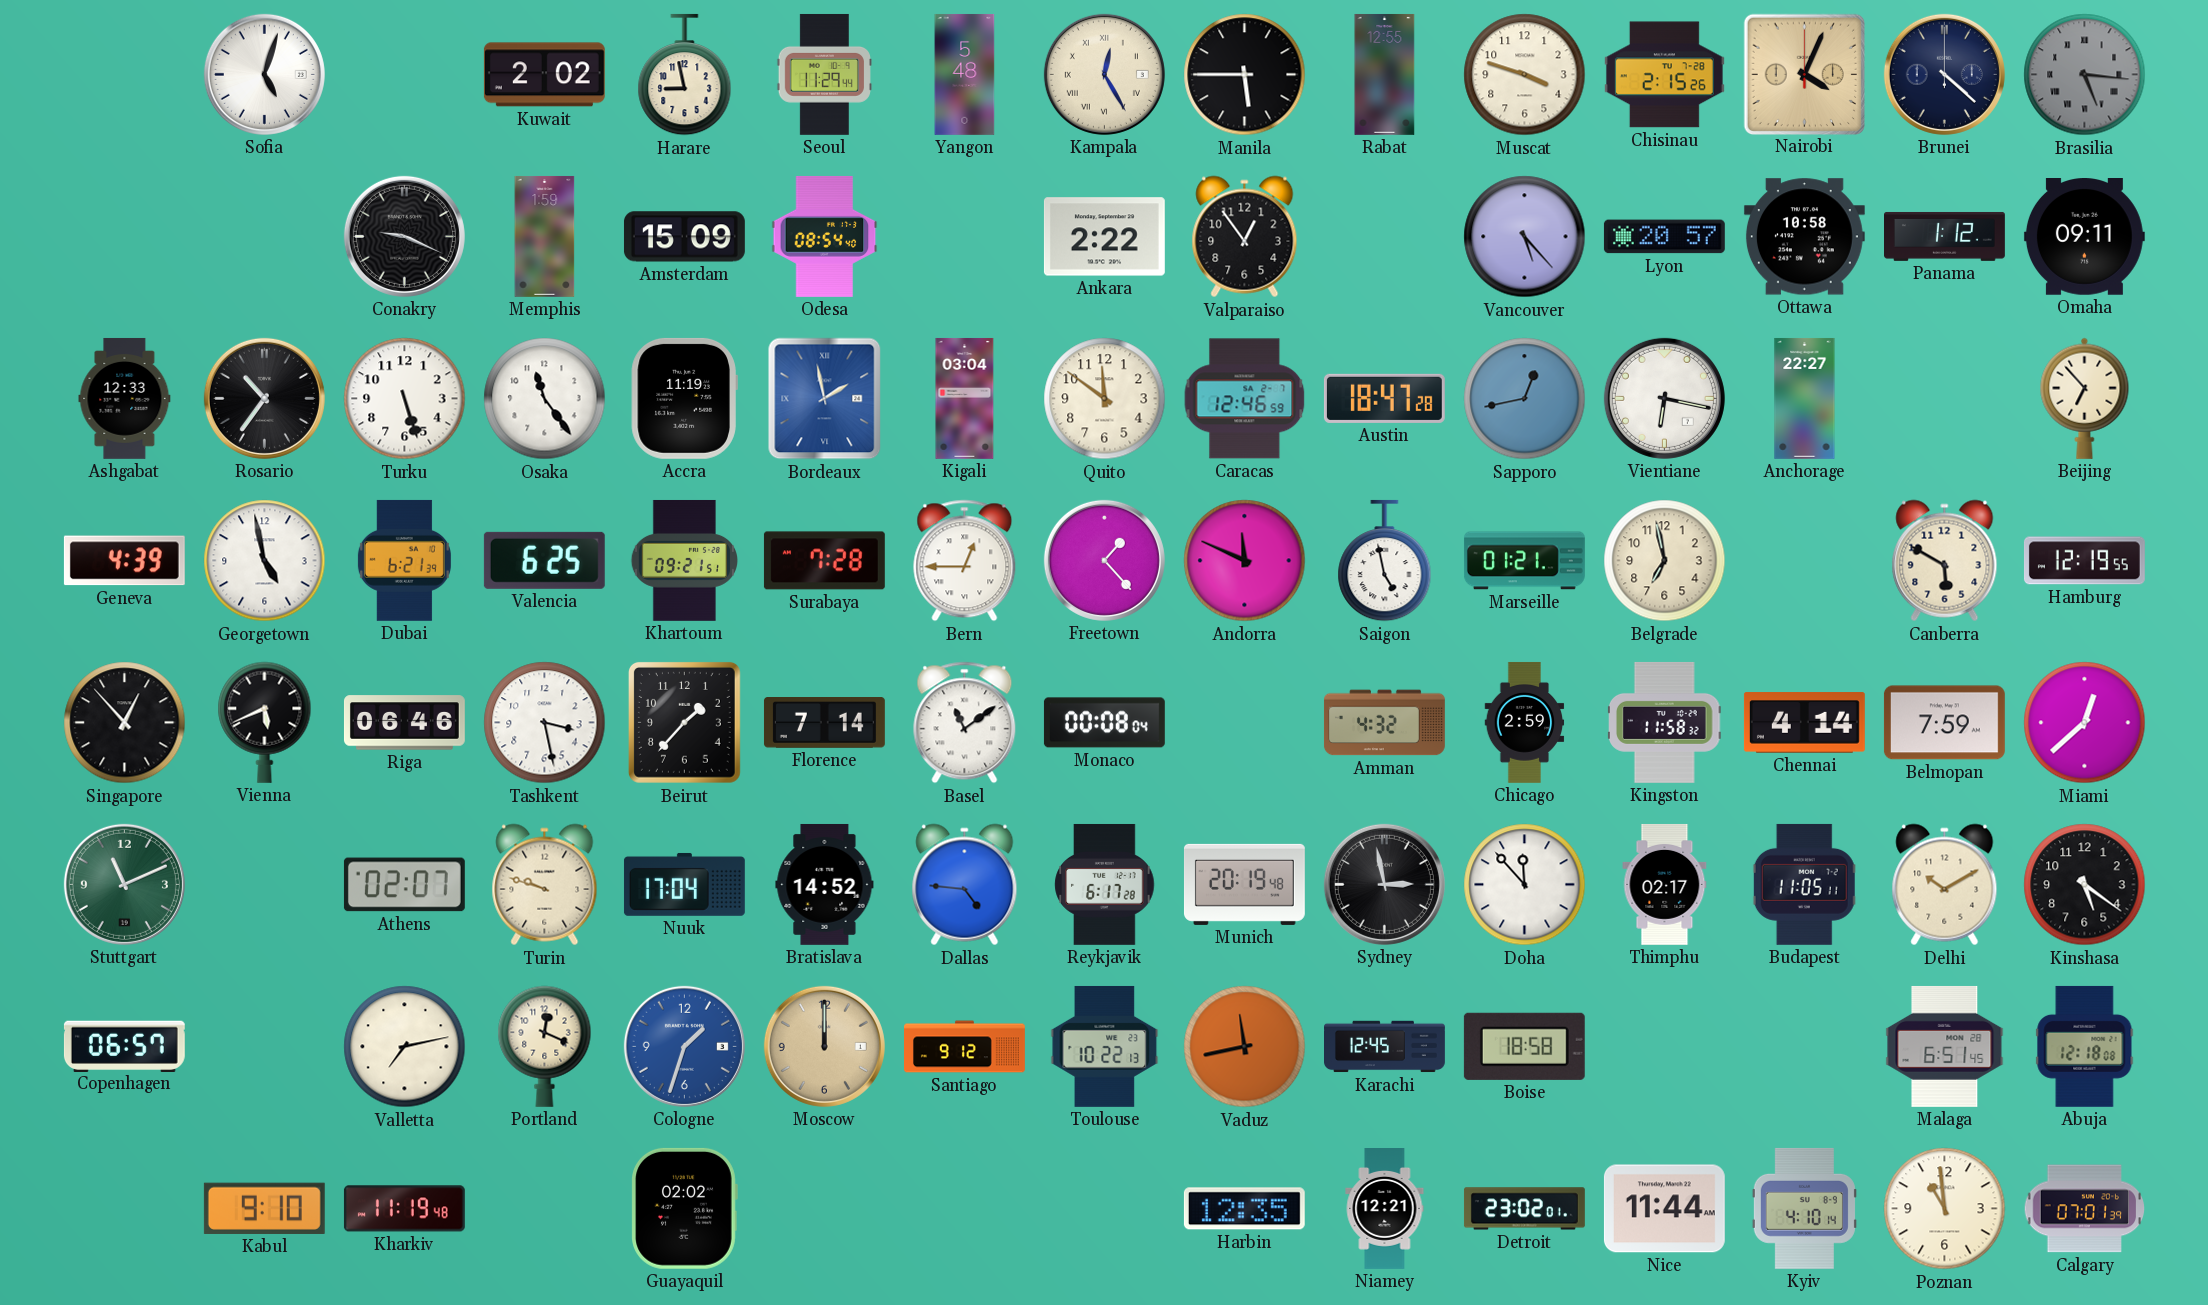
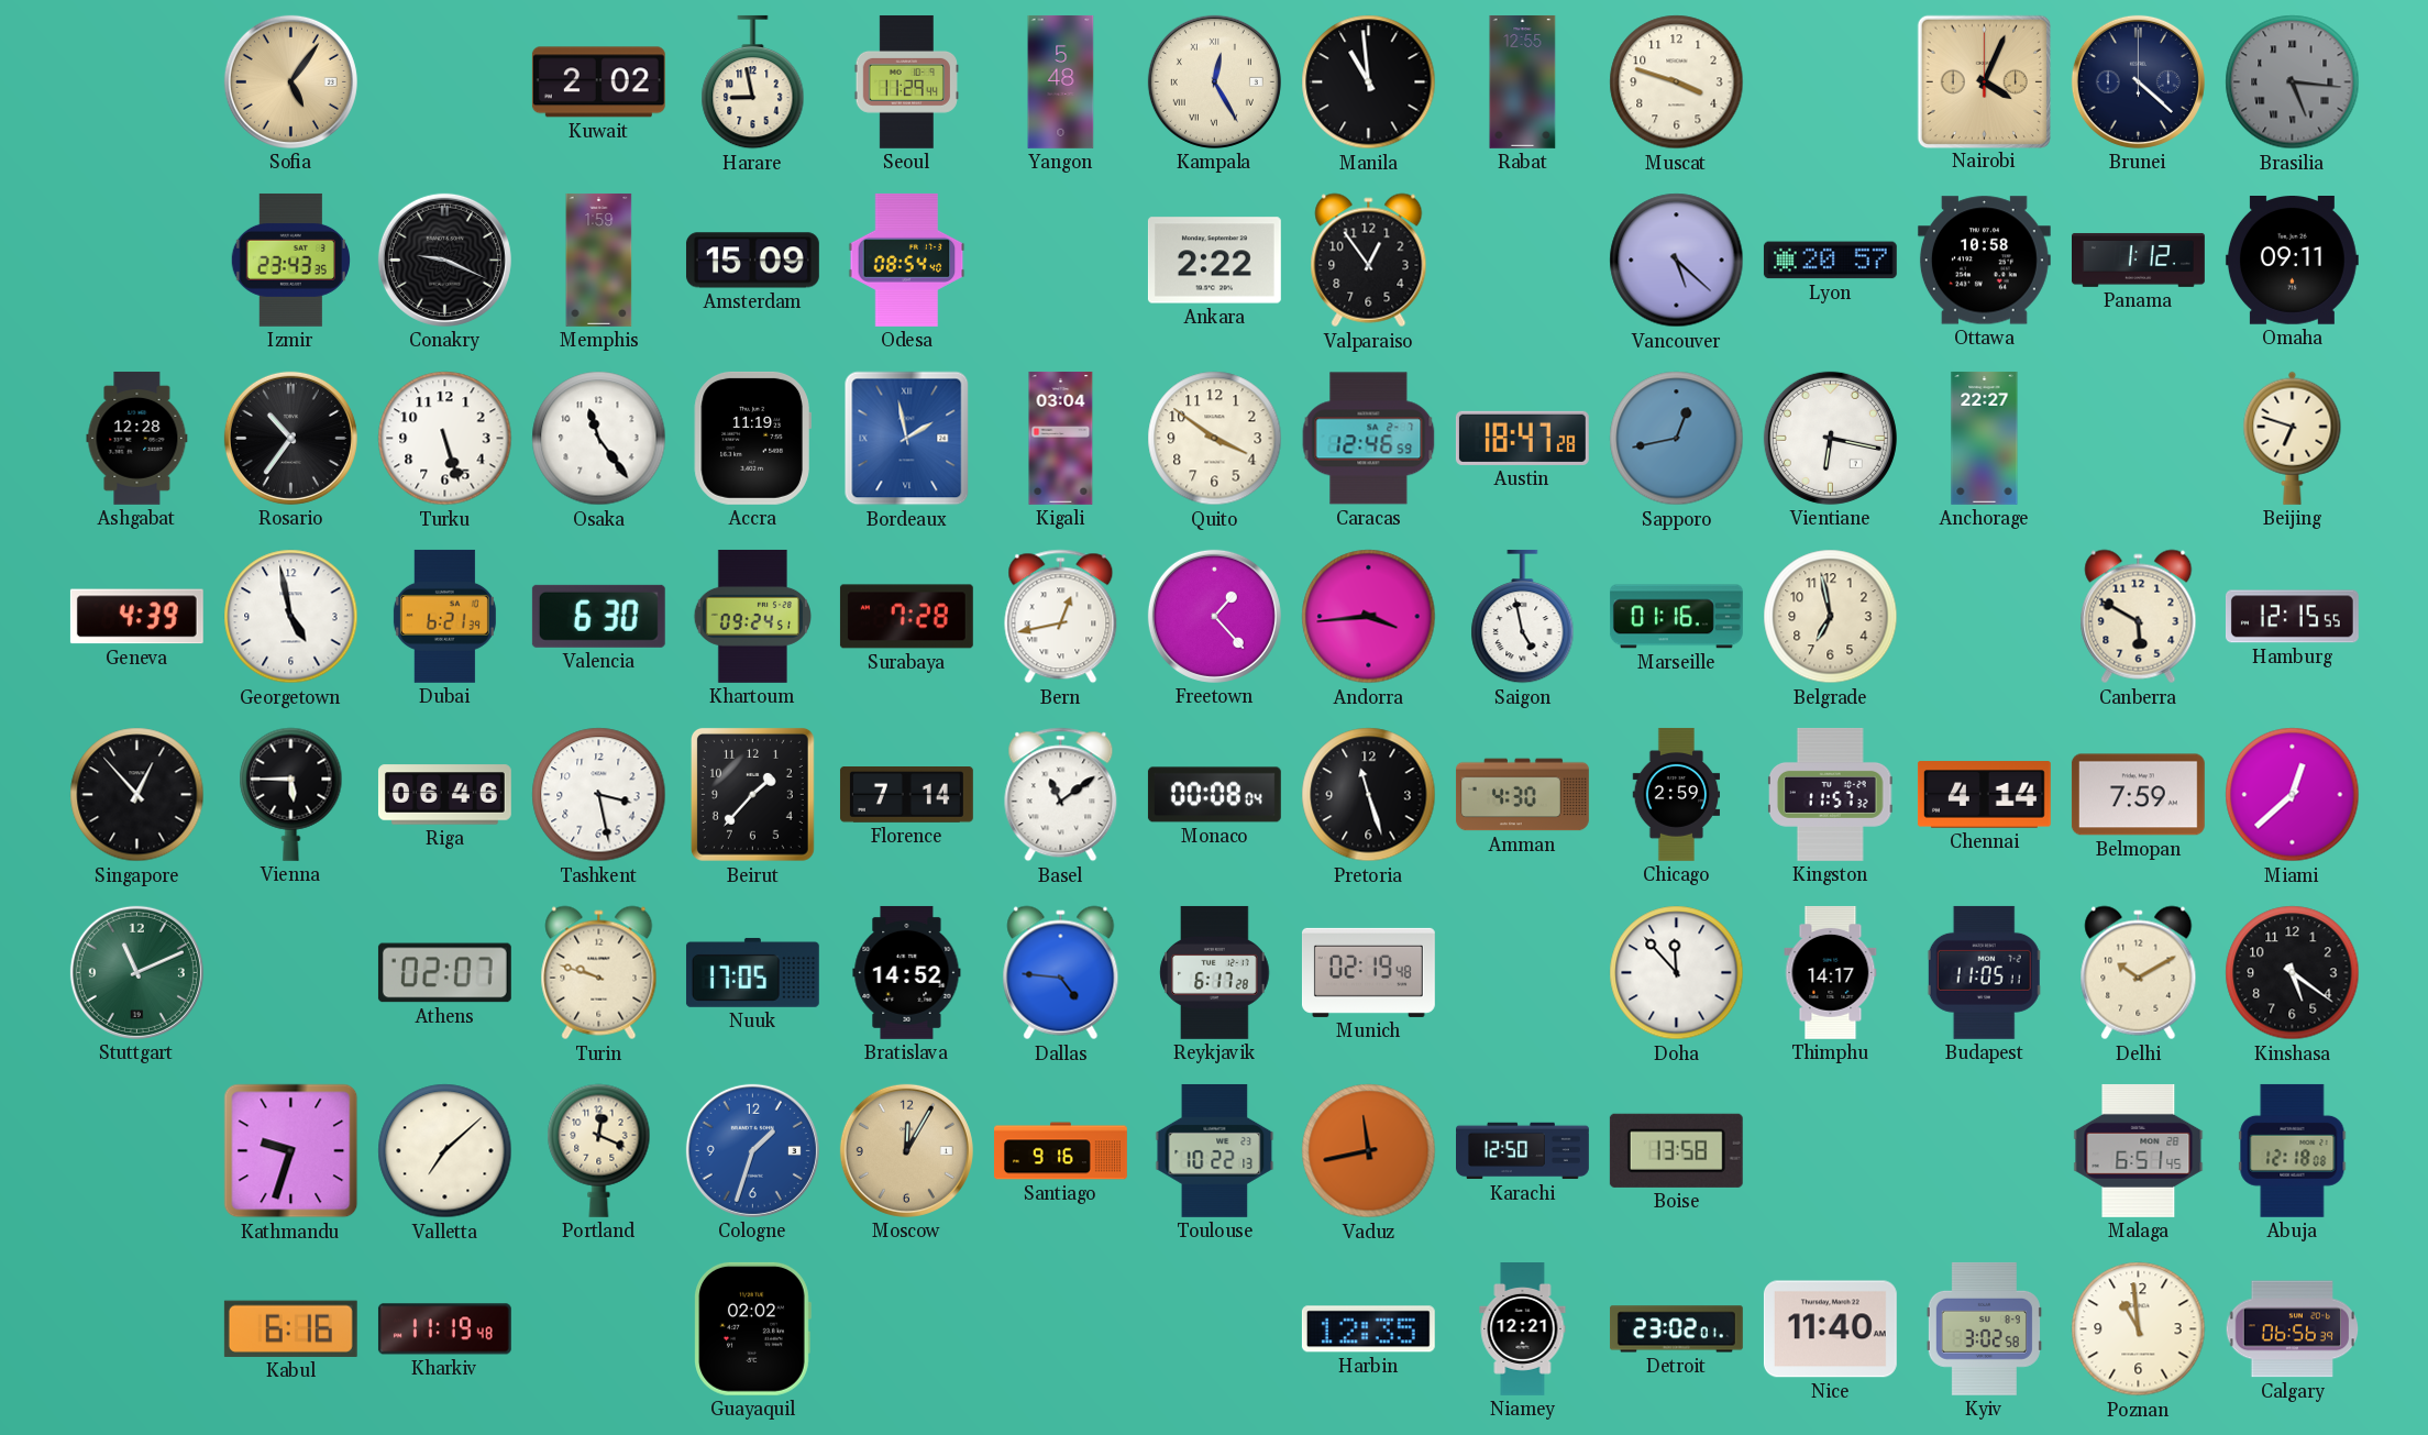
Sofia: 5:03 -> 5:06 (290, 81)
Sofia dial: white -> champagne (290, 81)
Manila: 5:45 -> 10:59 (1369, 82)
Chisinau: 2:15 -> none (1664, 75)
Izmir: none -> 23:43 (290, 260)
Vancouver: 5:23 -> 5:22 (1677, 261)
Ashgabat: 12:33 -> 12:28 (137, 438)
Quito: 11:51 -> 3:51 (1215, 439)
Beijing: 6:53 -> 6:48 (2293, 438)
Valencia: 6:25 -> 6:30 (598, 616)
Khartoum: 09:21 -> 09:24 (752, 616)
Bern: 12:45 -> 12:43 (1061, 617)
Andorra: 11:49 -> 3:44 (1369, 617)
Marseille: 01:21 -> 01:16 (1676, 617)
Hamburg: 12:19 -> 12:15 (2292, 617)
Vienna: 5:41 -> 5:45 (291, 794)
Pretoria: none -> 11:27 (1369, 795)
Amman: 4:32 -> 4:30 (1522, 795)
Kingston: 11:58 -> 11:57 (1831, 794)
Nuuk: 17:04 -> 17:05 (752, 972)
Munich: 20:19 -> 02:19 (1368, 972)
Sydney: 2:58 -> none (1384, 884)
Thimphu: 02:17 -> 14:17 (1831, 972)
Copenhagen: 06:57 -> none (124, 1046)
Kathmandu: none -> 9:33 (291, 1151)
Valletta: 7:13 -> 7:08 (445, 1151)
Moscow: 12:00 -> 12:05 (906, 1150)
Santiago: 9:12 -> 9:16 (1061, 1151)
Karachi: 12:45 -> 12:50 (1523, 1151)
Boise: 18:58 -> 13:58 (1676, 1150)
Kabul: 9:10 -> 6:16 (290, 1328)
Nice: 11:44 -> 11:40 (1830, 1329)
Kyiv: 4:10 -> 3:02 (1984, 1328)
Calgary: 07:01 -> 06:56 (2293, 1329)
